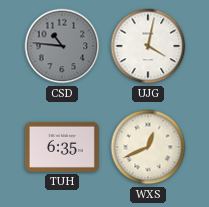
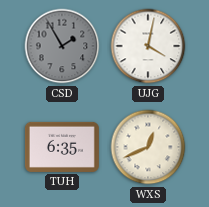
CSD: 10:46 -> 1:55 (62, 46)
